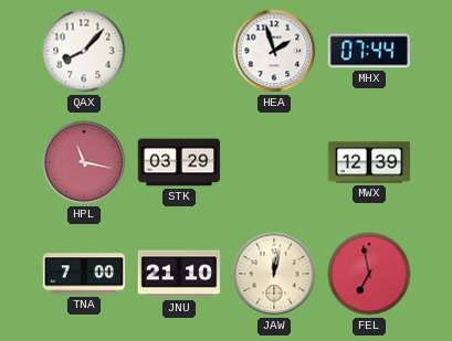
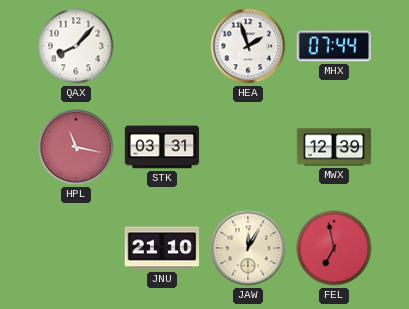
STK: 03:29 -> 03:31 (162, 147)
TNA: 7:00 -> none (84, 274)
JAW: 12:02 -> 12:05 (248, 248)
